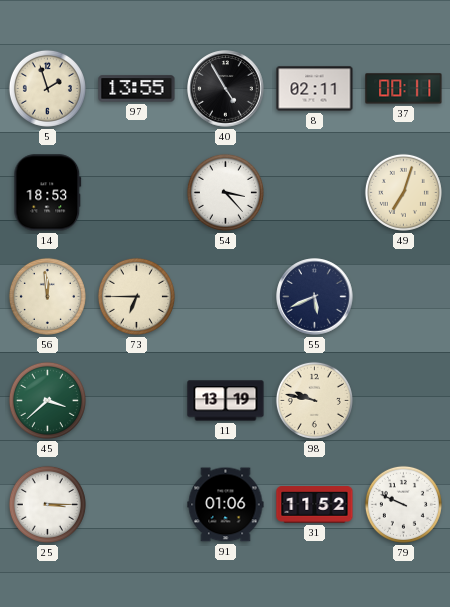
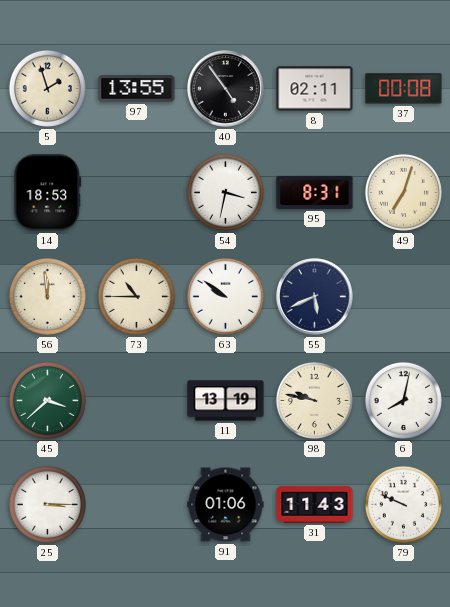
40: 4:55 -> 4:54 (226, 89)
37: 00:11 -> 00:08 (404, 89)
54: 3:23 -> 3:32 (225, 192)
95: none -> 8:31 (315, 192)
73: 6:45 -> 10:45 (136, 296)
63: none -> 9:51 (225, 296)
6: none -> 8:02 (403, 400)
31: 11:52 -> 11:43 (315, 505)
